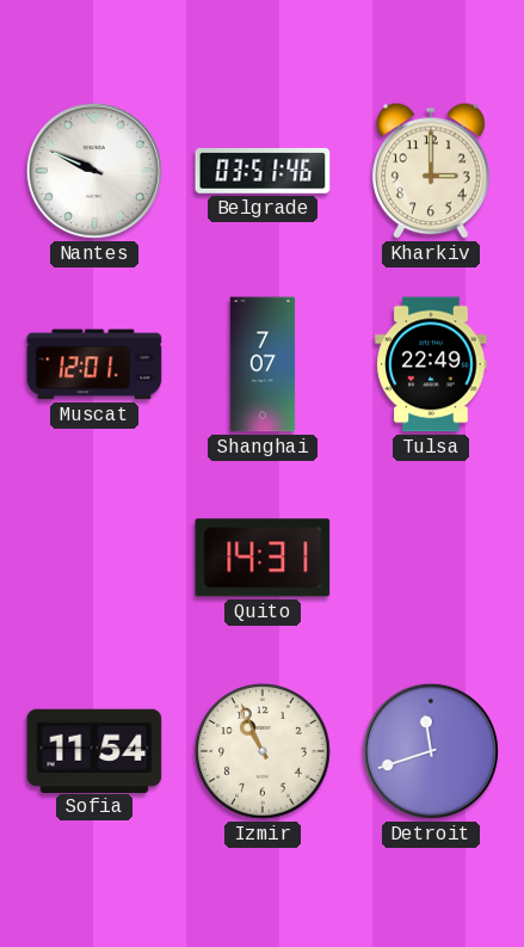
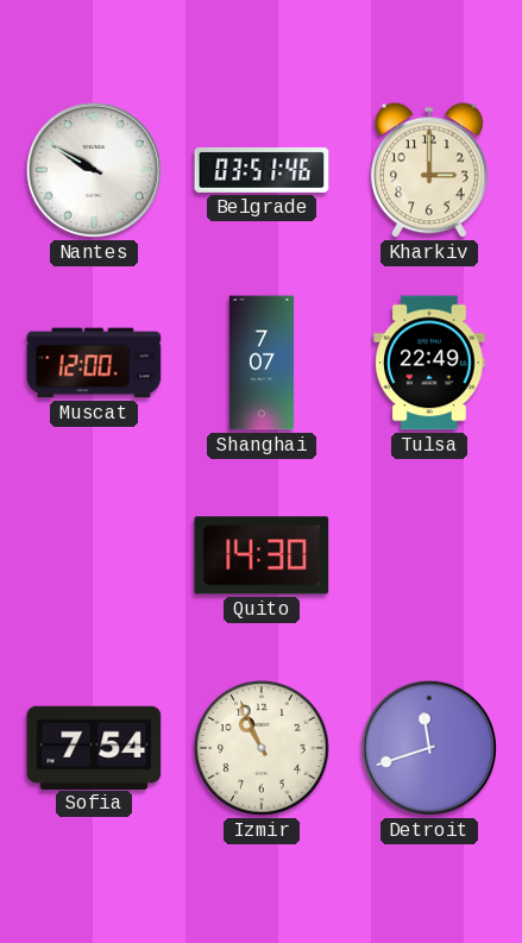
Nantes: 9:49 -> 9:50 (94, 170)
Muscat: 12:01 -> 12:00 (94, 363)
Quito: 14:31 -> 14:30 (262, 555)
Sofia: 11:54 -> 7:54 (94, 747)
